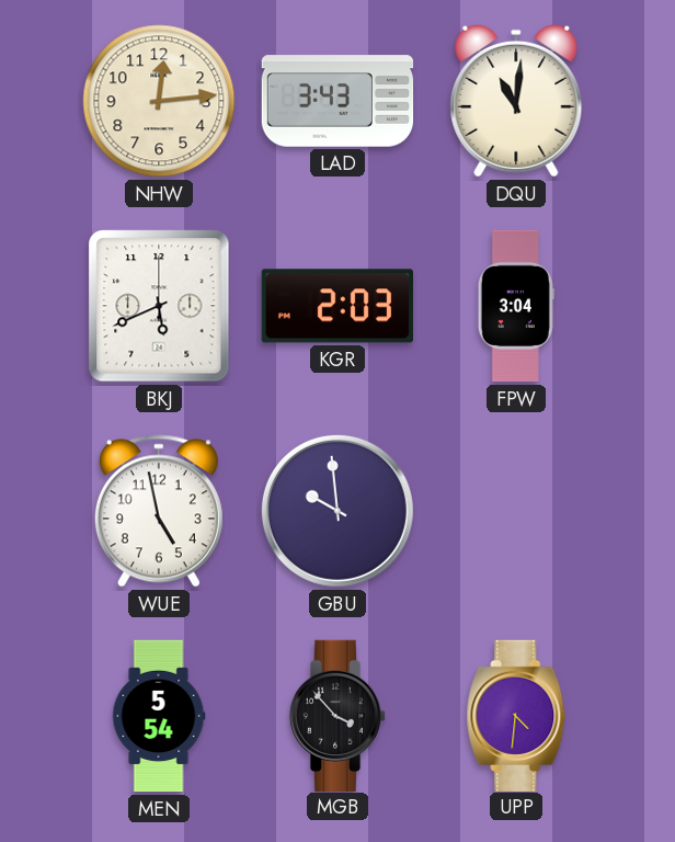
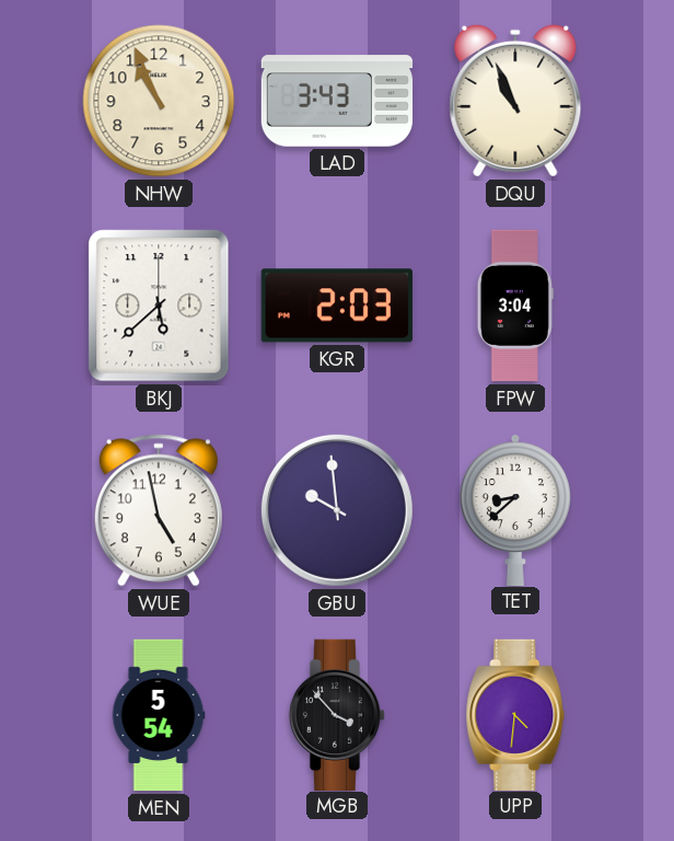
NHW: 12:14 -> 10:56 (159, 101)
DQU: 11:01 -> 10:56 (515, 101)
BKJ: 5:41 -> 5:38 (159, 306)
TET: none -> 8:38 (515, 509)
